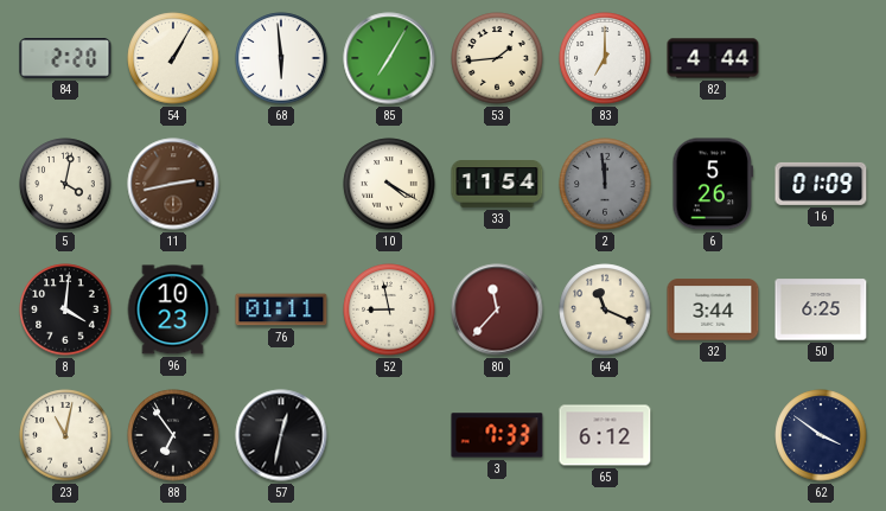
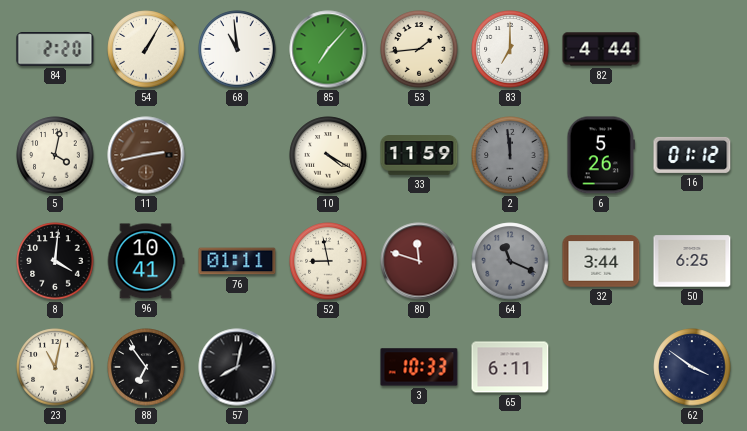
68: 5:59 -> 10:59 (237, 49)
85: 7:05 -> 7:07 (328, 49)
33: 11:54 -> 11:59 (419, 156)
16: 01:09 -> 01:12 (692, 155)
96: 10:23 -> 10:41 (146, 261)
80: 11:37 -> 11:48 (419, 261)
64 dial: cream -> grey (510, 261)
57: 12:32 -> 8:02 (237, 367)
3: 7:33 -> 10:33 (419, 367)
65: 6:12 -> 6:11 (510, 367)
